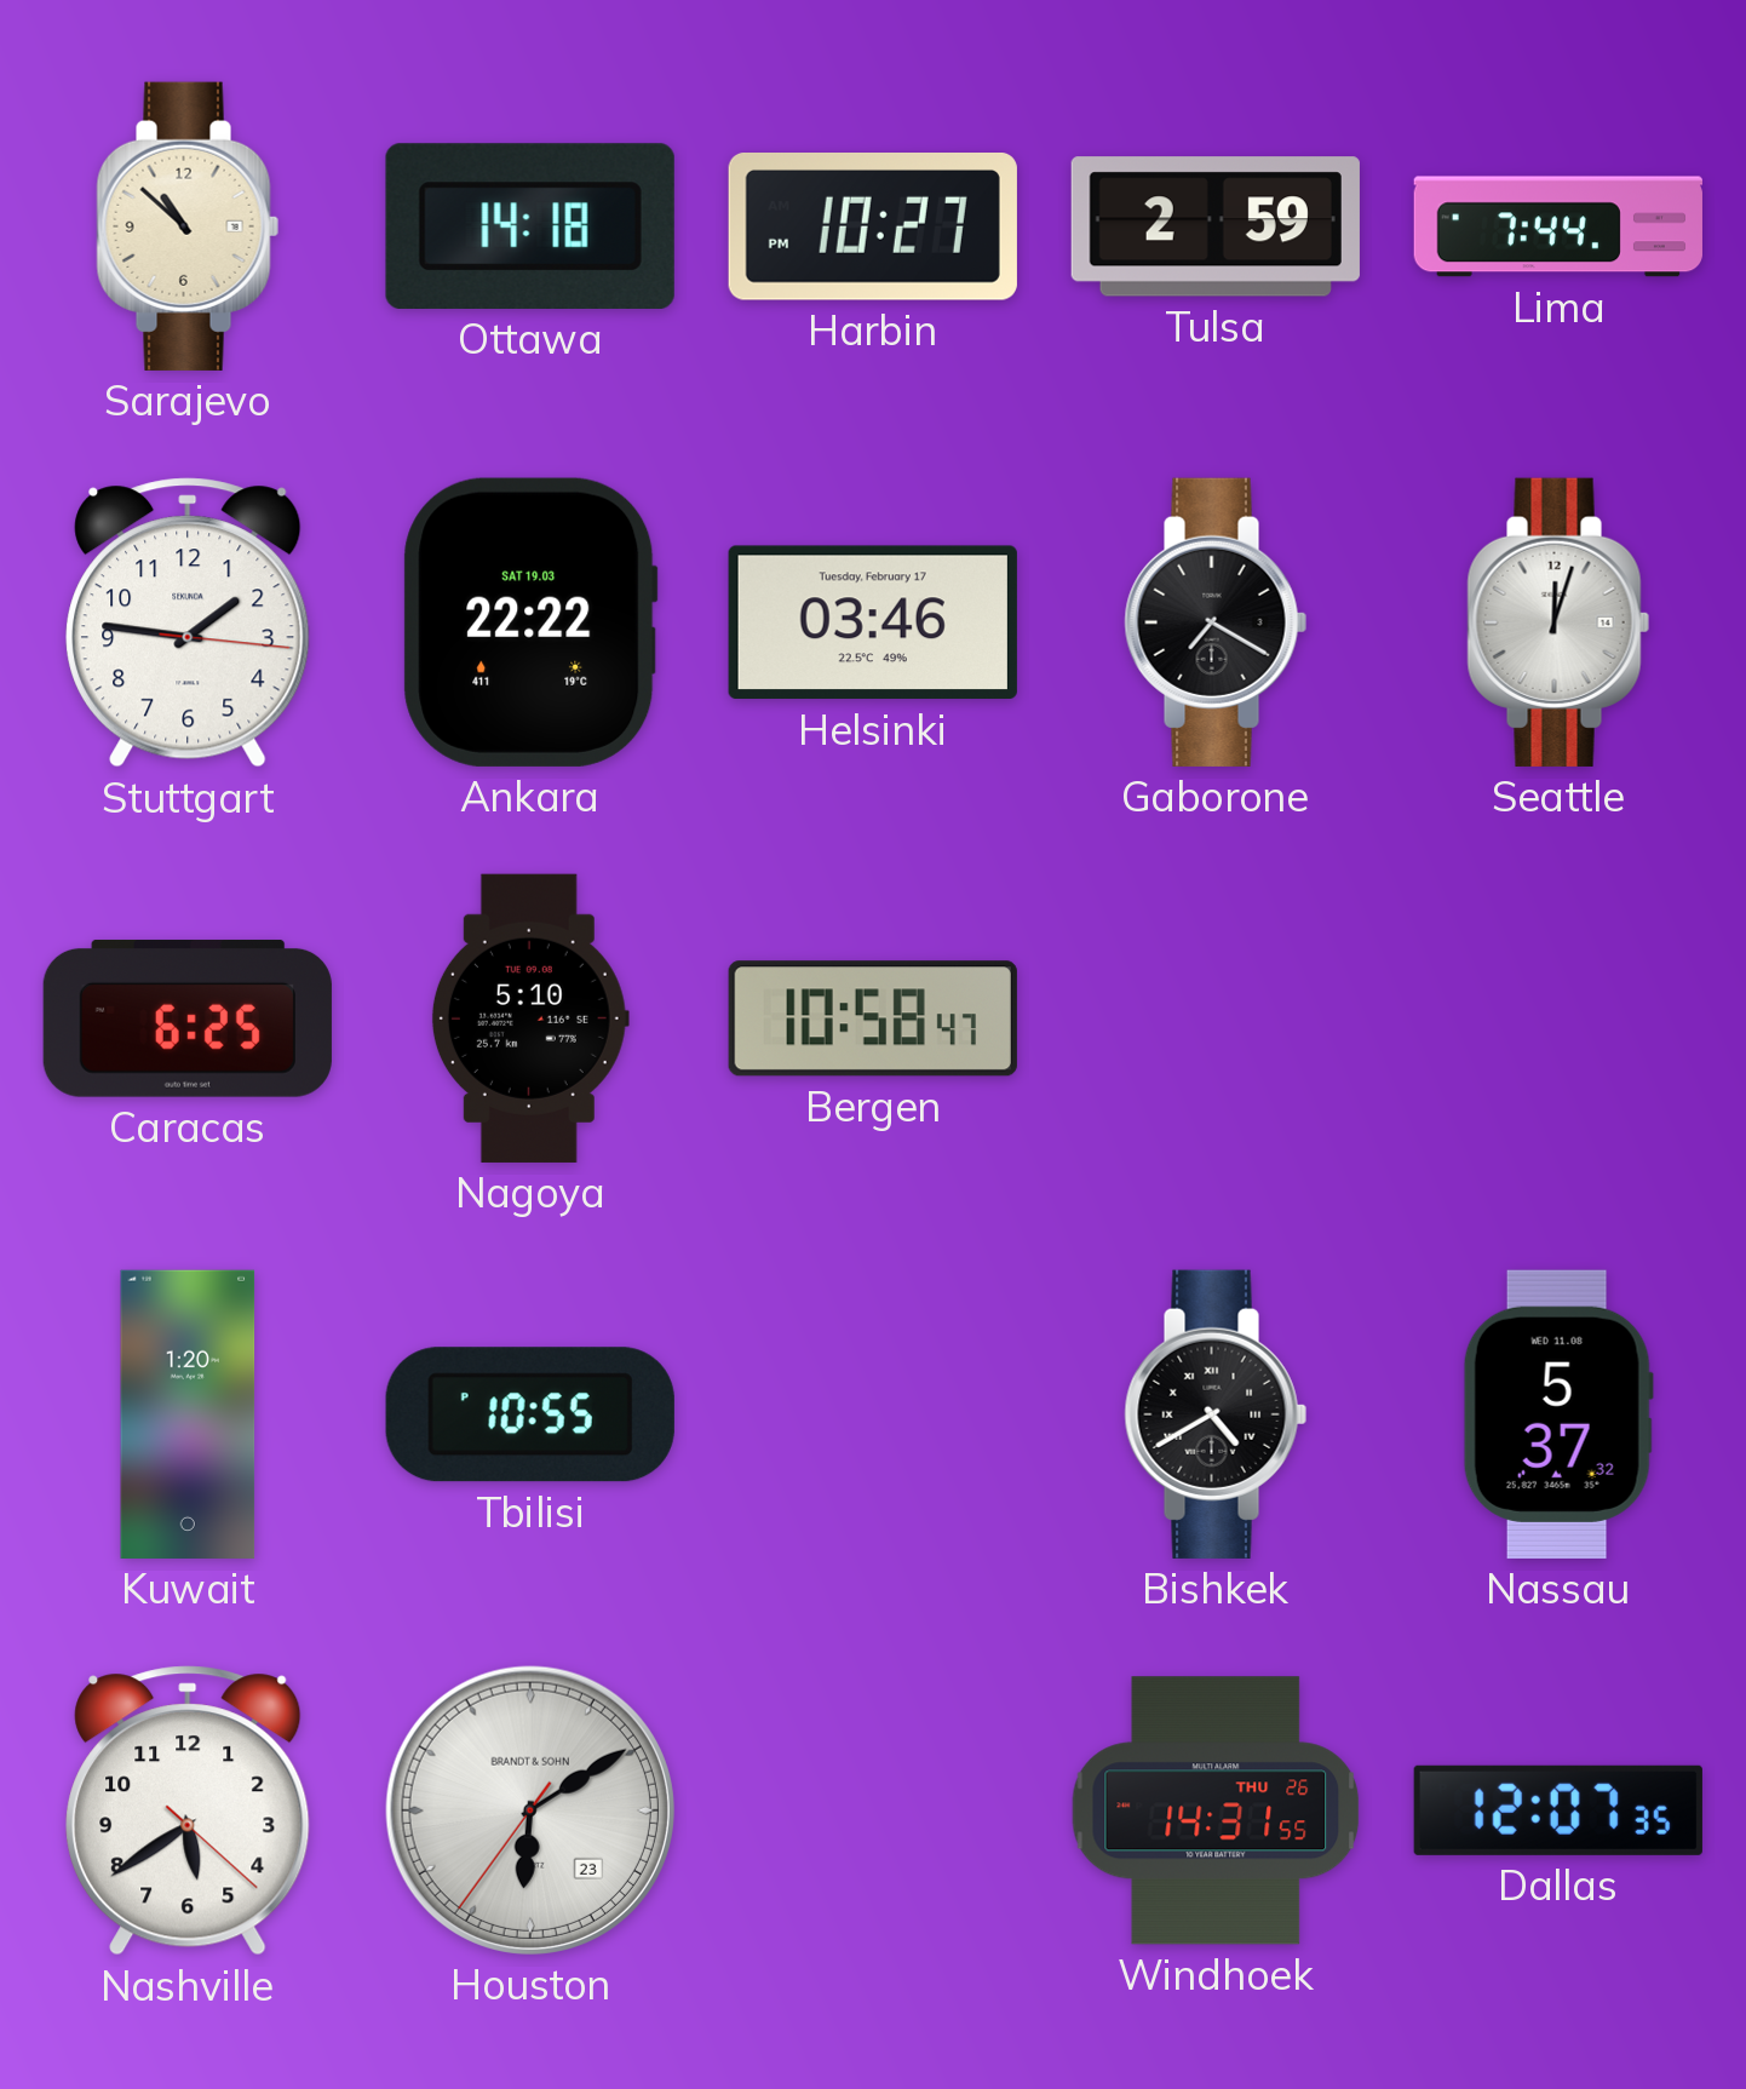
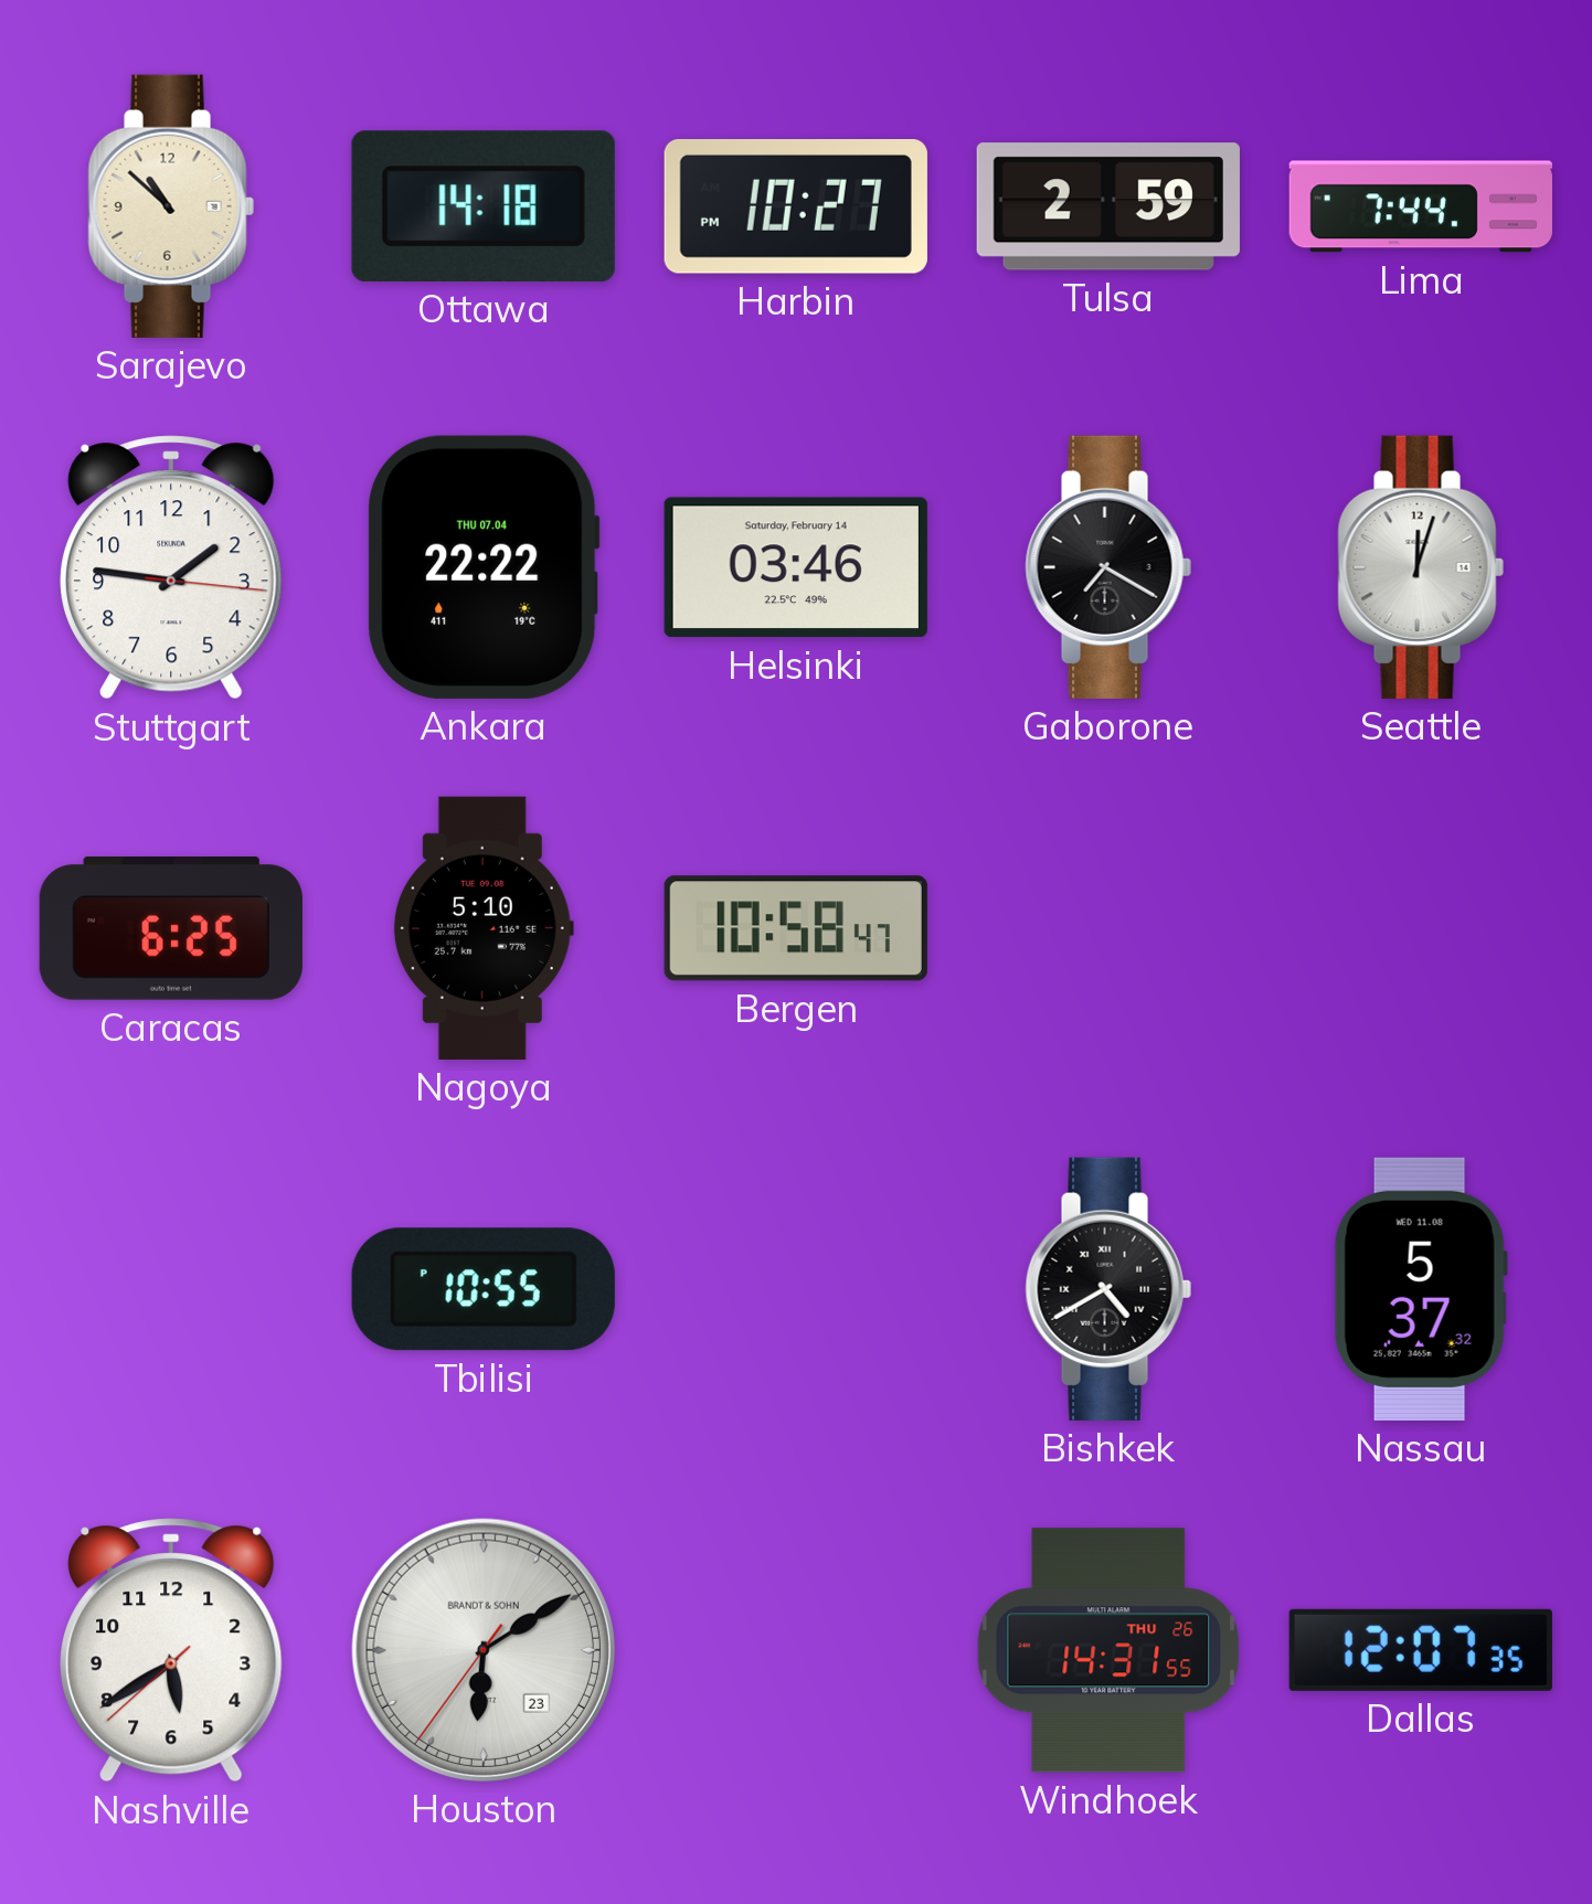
Ankara date: SAT 19.03 -> THU 07.04 (484, 567)
Helsinki date: Tuesday, February 17 -> Saturday, February 14 (796, 567)
Kuwait: 1:20 -> none (188, 1414)
Nashville: 5:39:22 -> 5:39:38 (171, 1650)
